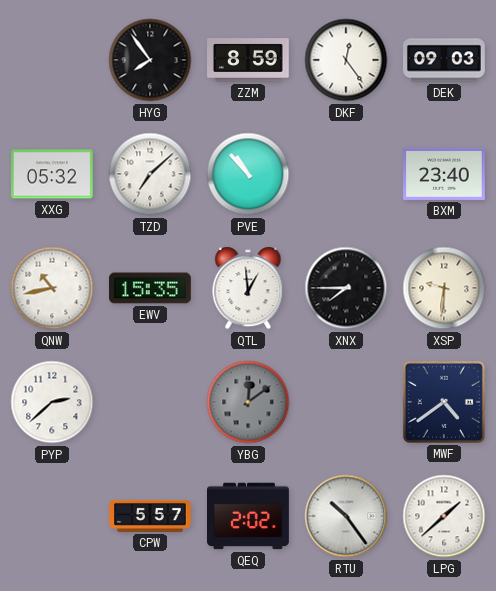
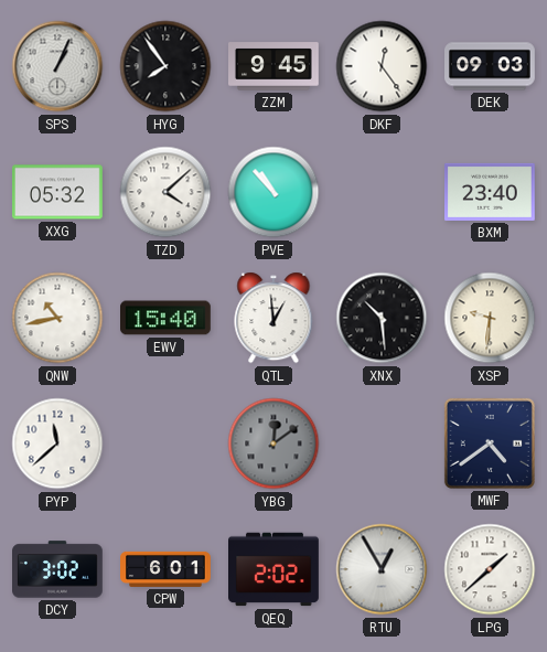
SPS: none -> 1:04 (57, 66)
ZZM: 8:59 -> 9:45 (275, 66)
TZD: 7:08 -> 4:08 (165, 192)
EWV: 15:35 -> 15:40 (167, 318)
XNX: 7:45 -> 10:29 (382, 318)
PYP: 2:38 -> 11:38 (57, 443)
DCY: none -> 3:02 (58, 569)
CPW: 5:57 -> 6:01 (165, 569)
RTU: 10:24 -> 12:55 (382, 569)
